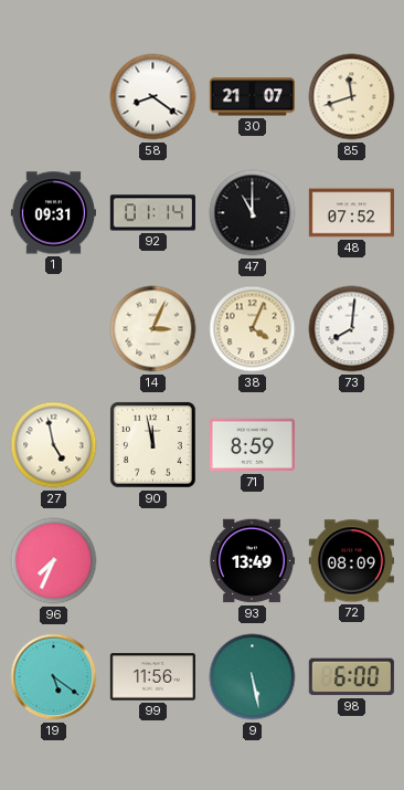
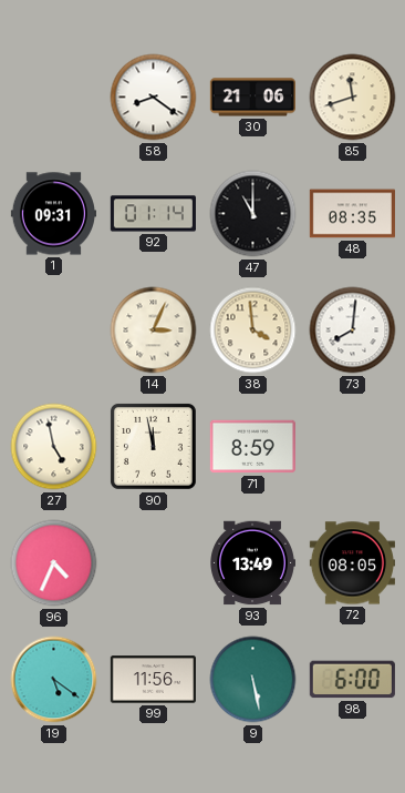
30: 21:07 -> 21:06 (252, 98)
48: 07:52 -> 08:35 (352, 214)
38: 4:04 -> 3:59 (253, 331)
96: 7:34 -> 4:34 (54, 563)
72: 08:09 -> 08:05 (352, 563)
